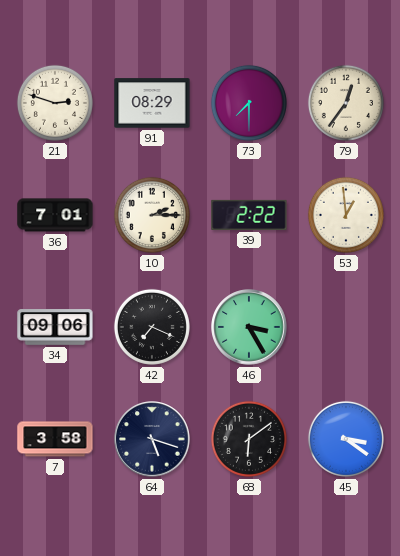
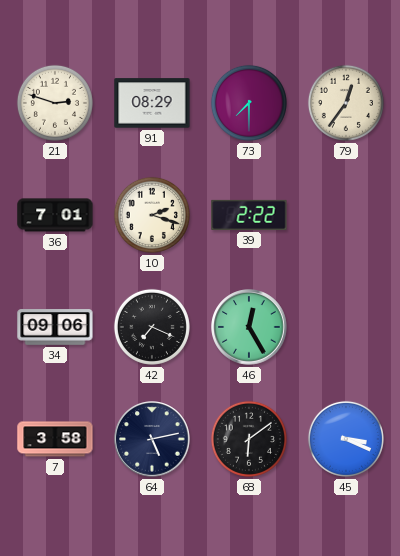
10: 2:15 -> 2:18 (152, 215)
53: 12:59 -> none (346, 215)
46: 3:25 -> 12:25 (249, 327)
64: 5:18 -> 5:13 (152, 439)
45: 3:21 -> 3:19 (346, 439)
